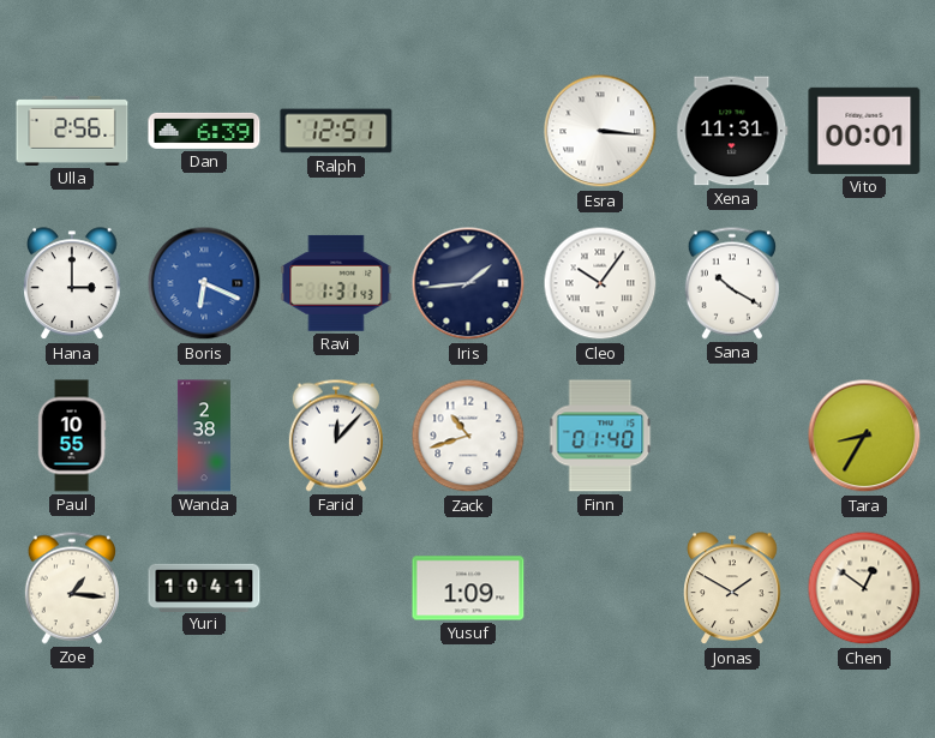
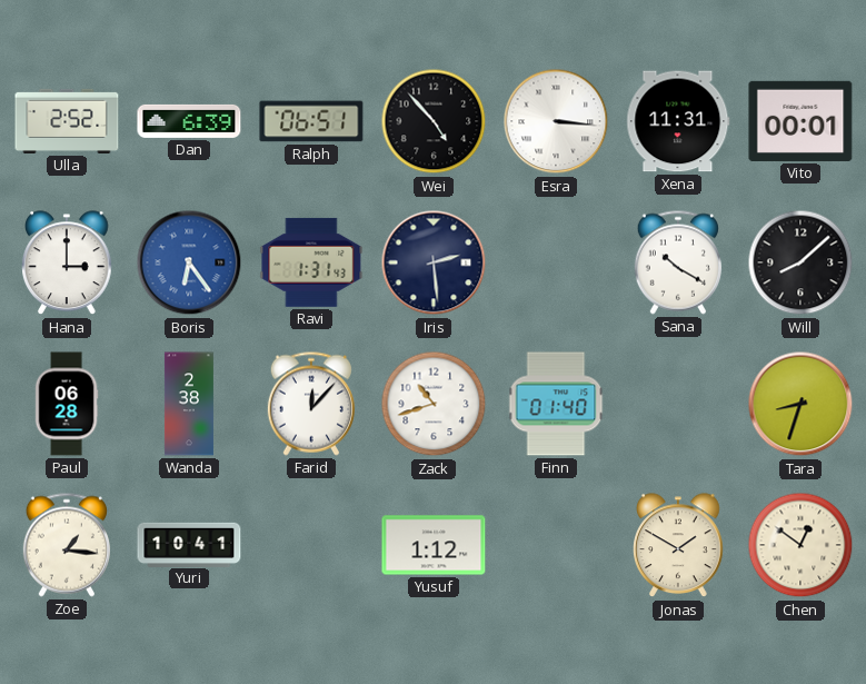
Ulla: 2:56 -> 2:52 (67, 121)
Ralph: 12:51 -> 06:51 (311, 121)
Wei: none -> 4:53 (434, 121)
Boris: 6:19 -> 6:24 (189, 262)
Iris: 1:44 -> 2:29 (434, 262)
Cleo: 10:06 -> none (600, 283)
Will: none -> 8:08 (800, 262)
Paul: 10:55 -> 06:28 (67, 404)
Tara: 8:35 -> 8:33 (800, 404)
Yusuf: 1:09 -> 1:12 (434, 545)
